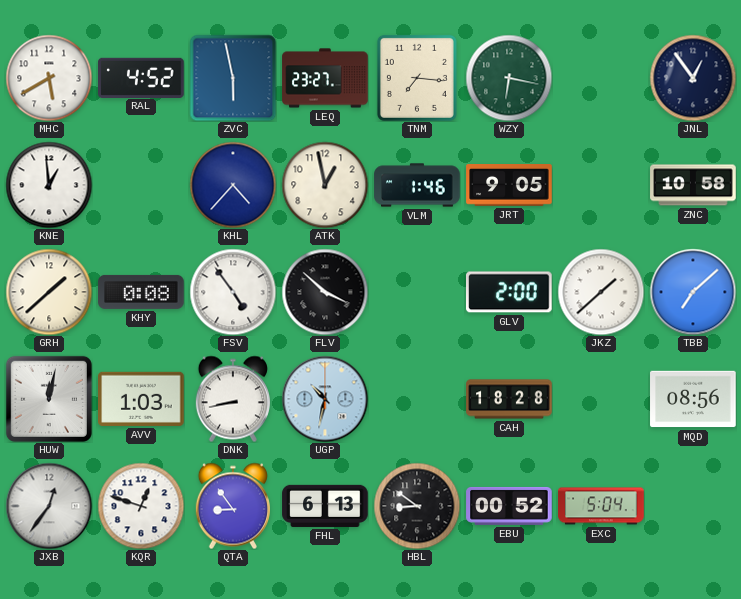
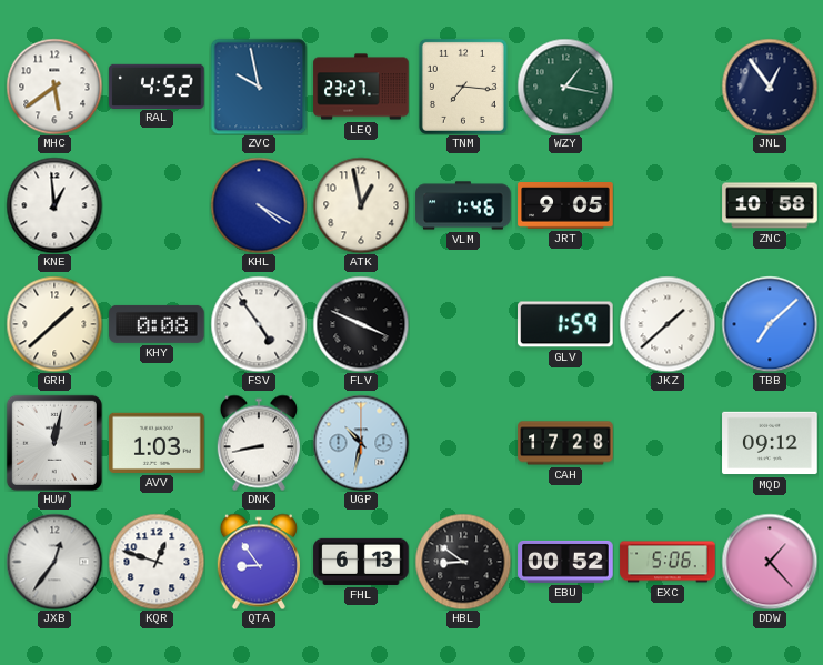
MHC: 5:40 -> 5:39 (54, 87)
ZVC: 5:58 -> 9:58 (259, 87)
WZY: 6:17 -> 1:17 (565, 87)
KHL: 4:37 -> 4:20 (259, 205)
FLV: 3:52 -> 3:49 (361, 324)
GLV: 2:00 -> 1:59 (565, 324)
CAH: 18:28 -> 17:28 (565, 443)
MQD: 08:56 -> 09:12 (770, 443)
EXC: 5:04 -> 5:06 (668, 562)
DDW: none -> 1:23 (770, 562)
